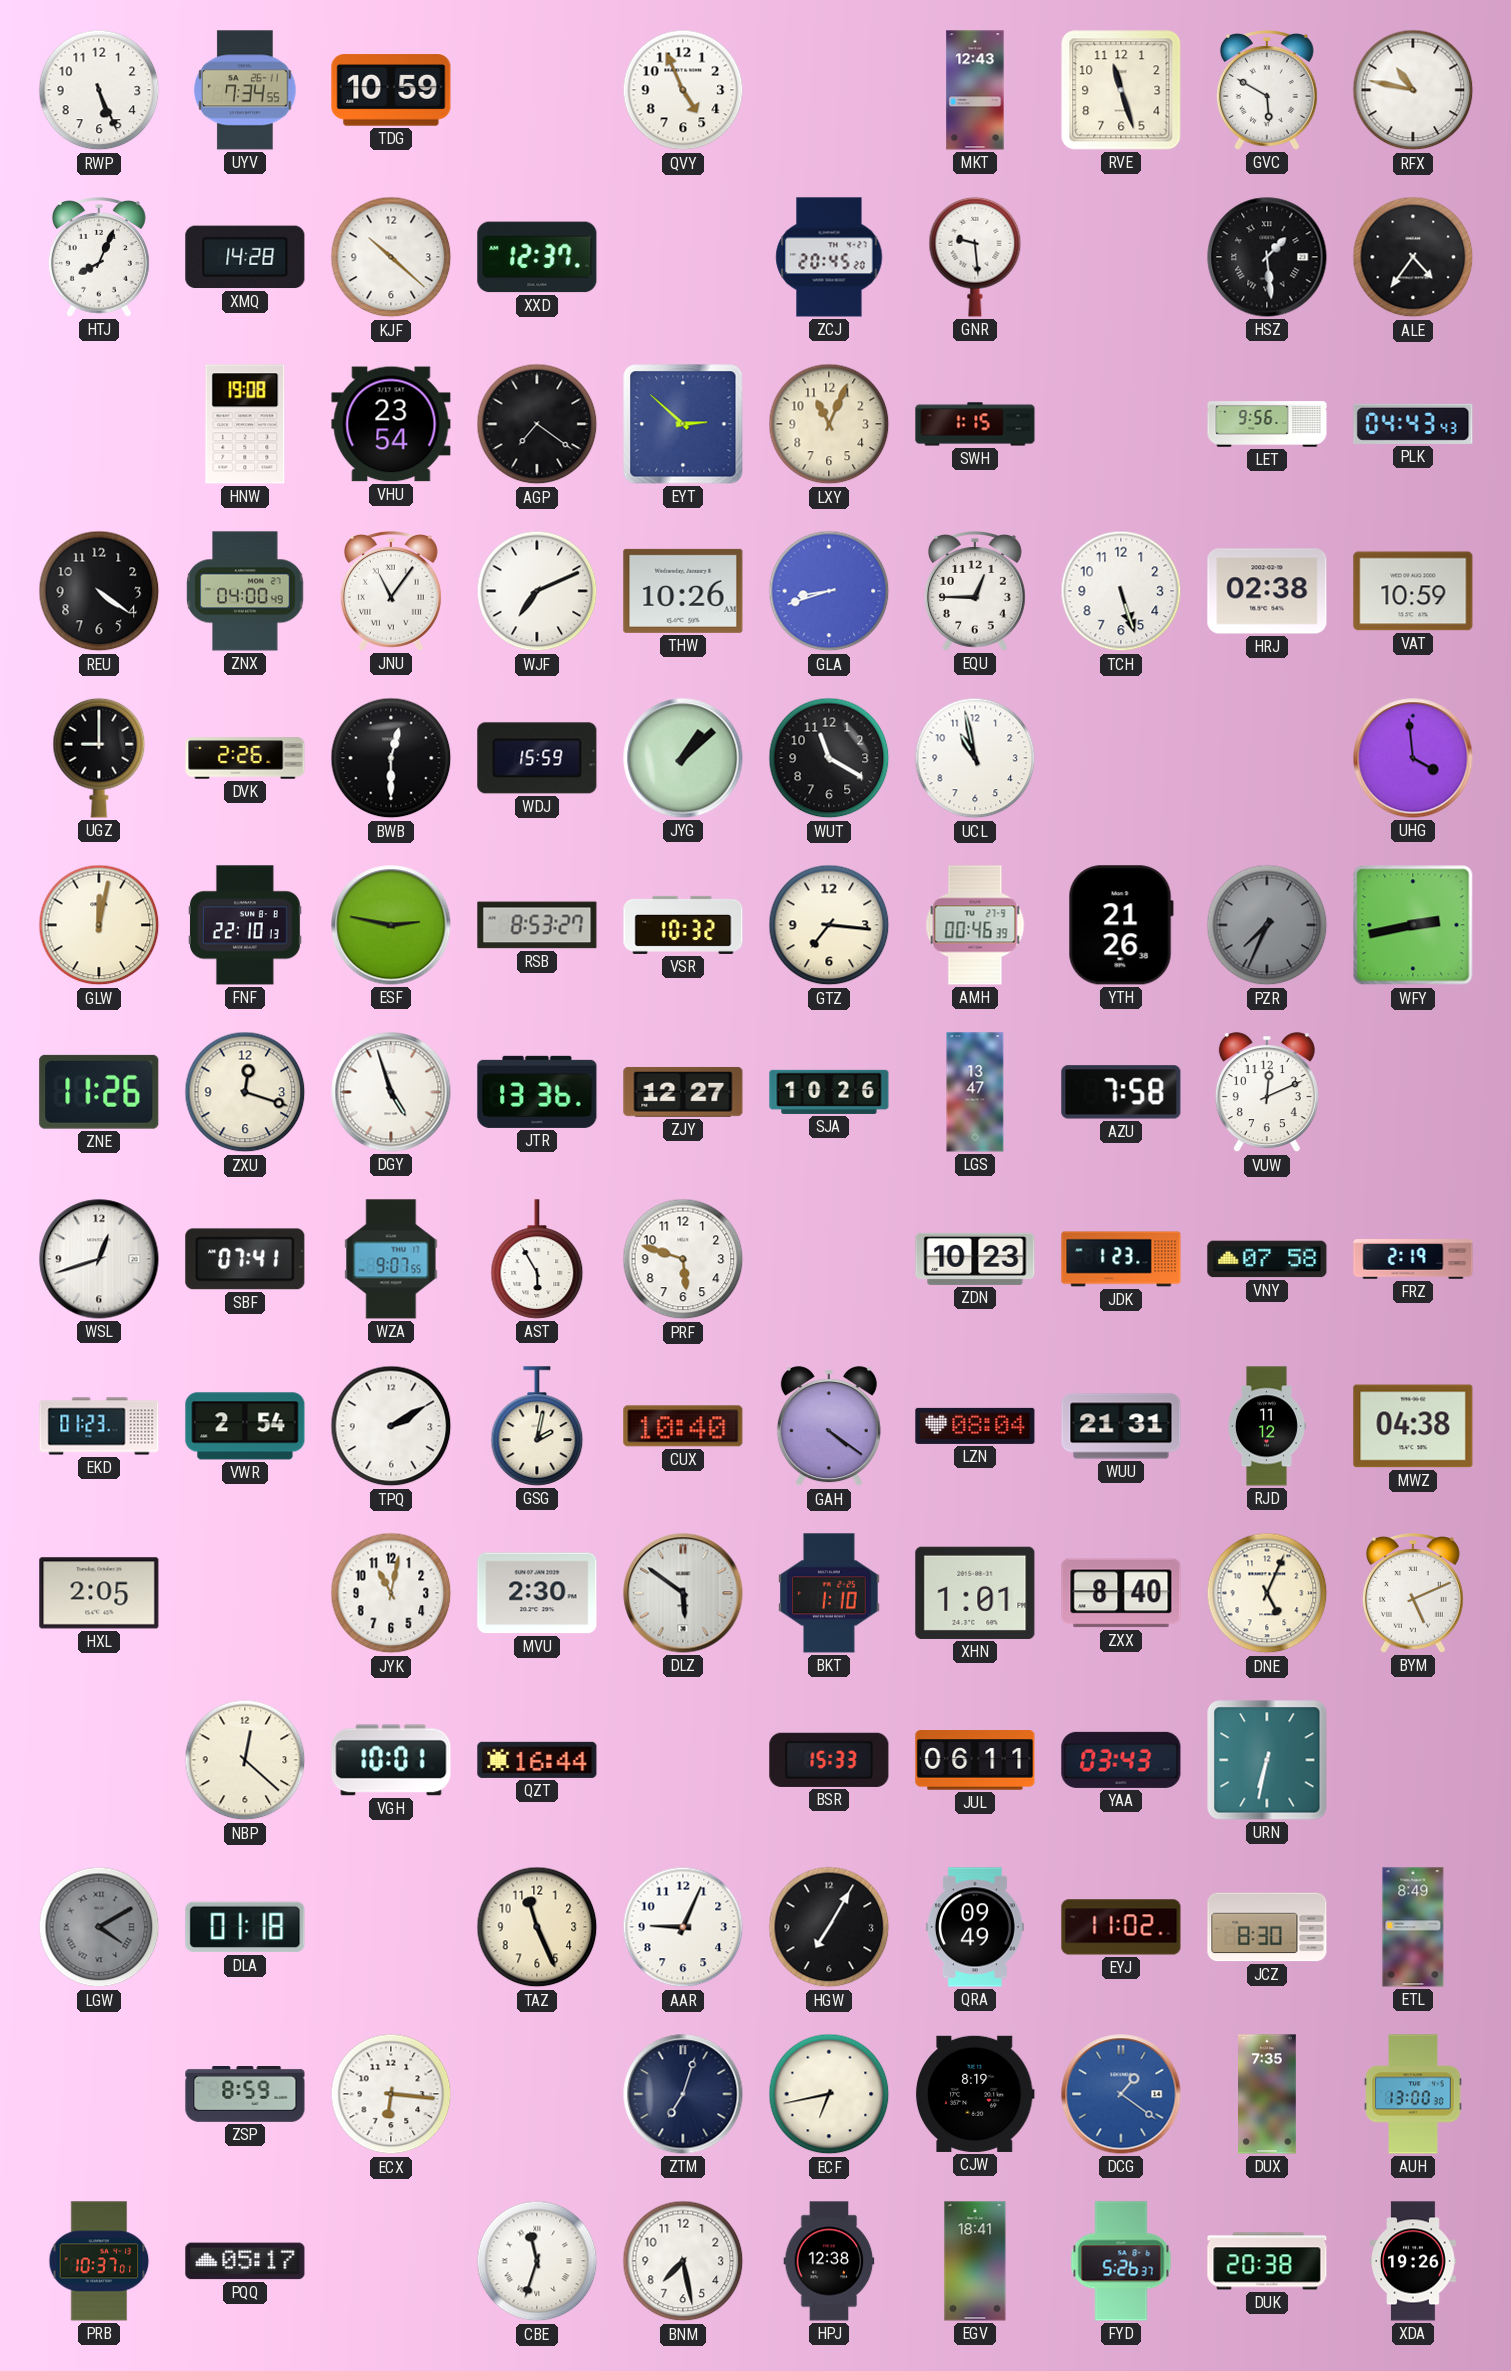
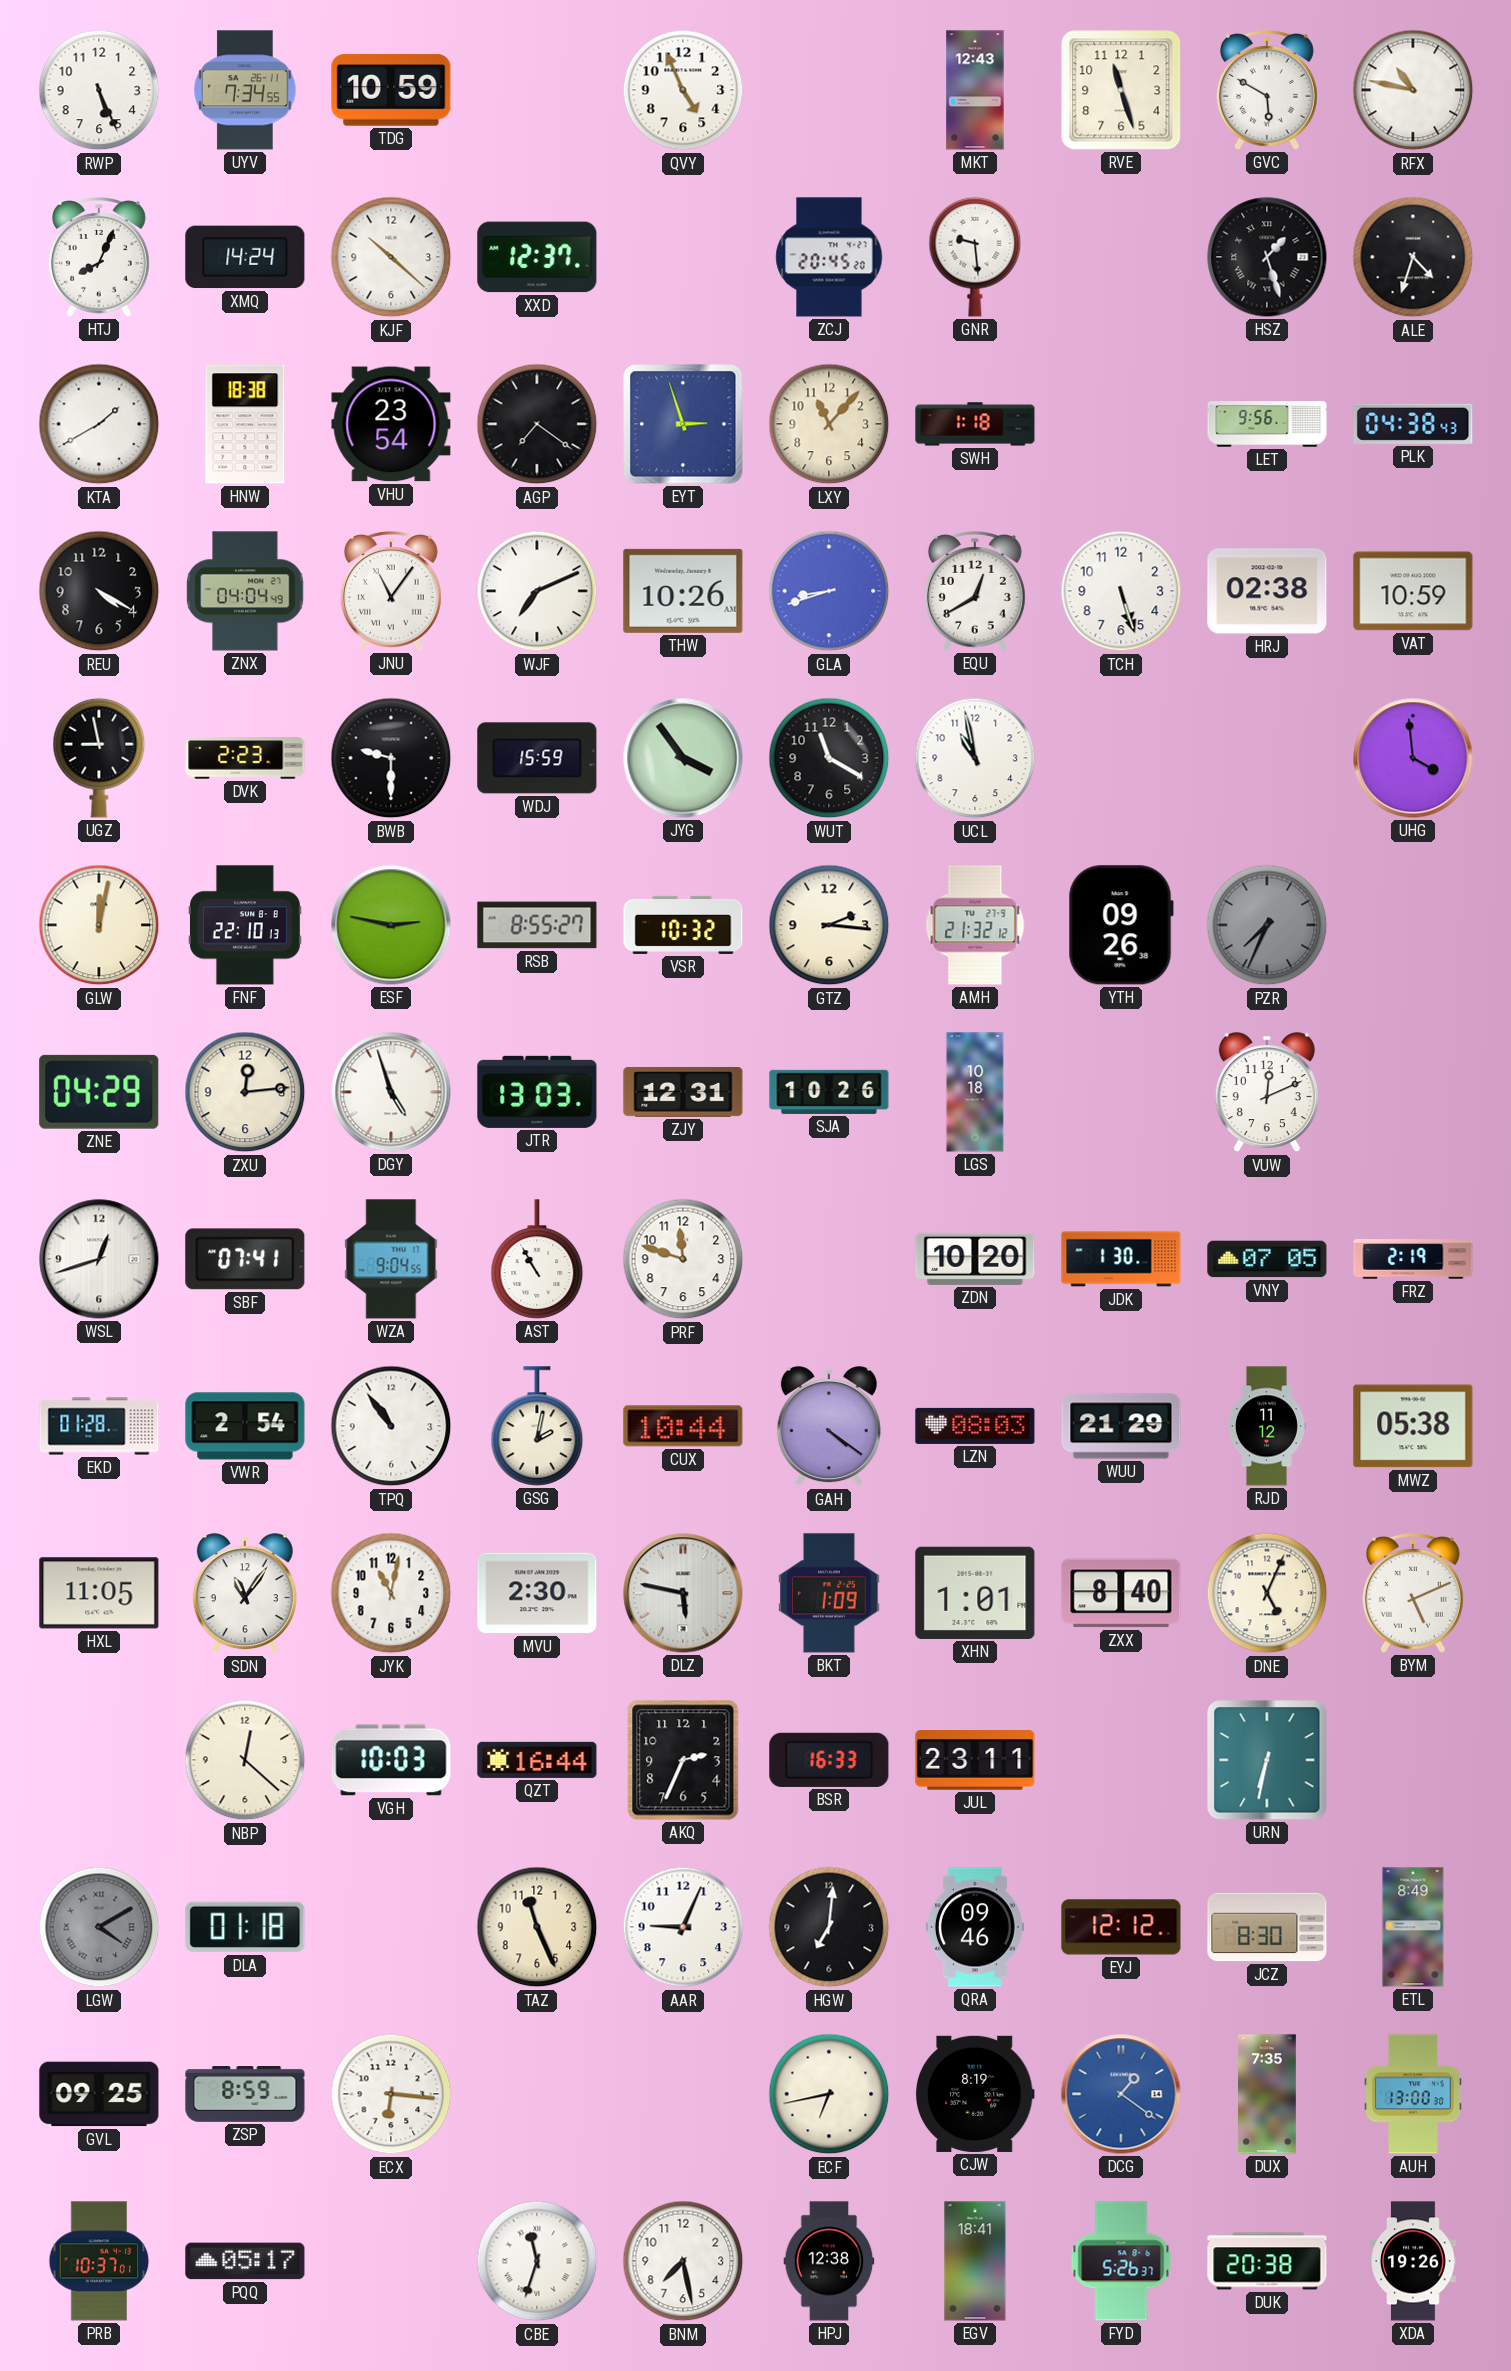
XMQ: 14:28 -> 14:24 (245, 257)
HSZ: 1:29 -> 1:27 (1267, 257)
ALE: 4:36 -> 4:33 (1413, 257)
KTA: none -> 1:40 (99, 424)
HNW: 19:08 -> 18:38 (245, 424)
EYT: 2:52 -> 2:57 (683, 424)
LXY: 11:04 -> 11:07 (829, 424)
SWH: 1:15 -> 1:18 (975, 424)
PLK: 04:43 -> 04:38 (1413, 424)
REU: 4:21 -> 4:20 (99, 591)
ZNX: 04:00 -> 04:04 (245, 591)
EQU: 12:45 -> 12:40 (975, 592)
UGZ: 9:00 -> 8:58 (99, 758)
DVK: 2:26 -> 2:23 (245, 758)
BWB: 12:30 -> 9:30 (391, 758)
JYG: 1:08 -> 3:54 (683, 758)
RSB: 8:53 -> 8:55 (537, 925)
GTZ: 7:16 -> 2:16 (829, 925)
AMH: 00:46 -> 21:32 (975, 925)
YTH: 21:26 -> 09:26 (1121, 925)
WFY: 2:43 -> none (1413, 925)
ZNE: 11:26 -> 04:29 (99, 1092)
ZXU: 12:18 -> 12:14 (245, 1092)
JTR: 13:36 -> 13:03 (537, 1092)
ZJY: 12:27 -> 12:31 (683, 1092)
LGS: 13:47 -> 10:18 (975, 1092)
AZU: 7:58 -> none (1121, 1092)
WZA: 9:07 -> 9:04 (391, 1259)
AST: 5:55 -> 10:55 (537, 1259)
PRF: 5:48 -> 11:48 (683, 1259)
ZDN: 10:23 -> 10:20 (975, 1259)
JDK: 1:23 -> 1:30 (1121, 1259)
VNY: 07:58 -> 07:05 (1267, 1259)
EKD: 01:23 -> 01:28 (99, 1426)
TPQ: 2:10 -> 10:54 (391, 1426)
CUX: 10:40 -> 10:44 (683, 1426)
LZN: 08:04 -> 08:03 (975, 1426)
WUU: 21:31 -> 21:29 (1121, 1426)
MWZ: 04:38 -> 05:38 (1413, 1426)
HXL: 2:05 -> 11:05 (99, 1593)
SDN: none -> 11:06 (245, 1594)
DLZ: 5:51 -> 5:47 (683, 1593)
BKT: 1:10 -> 1:09 (829, 1593)
VGH: 10:01 -> 10:03 (391, 1760)
AKQ: none -> 2:34 (683, 1760)
BSR: 15:33 -> 16:33 (829, 1760)
JUL: 06:11 -> 23:11 (975, 1760)
YAA: 03:43 -> none (1121, 1760)
HGW: 7:05 -> 7:01 (829, 1927)
QRA: 09:49 -> 09:46 (975, 1927)
EYJ: 11:02 -> 12:12 (1121, 1927)
GVL: none -> 09:25 (99, 2094)
ZTM: 7:03 -> none (683, 2094)
